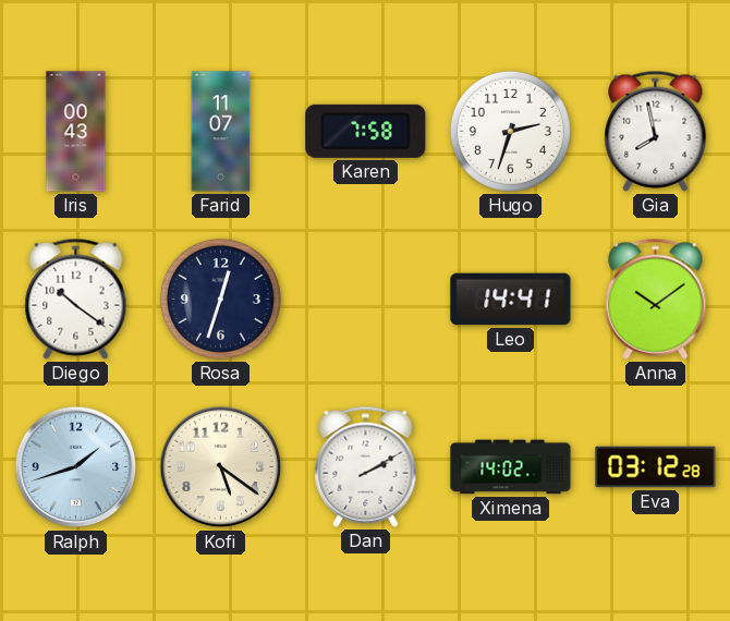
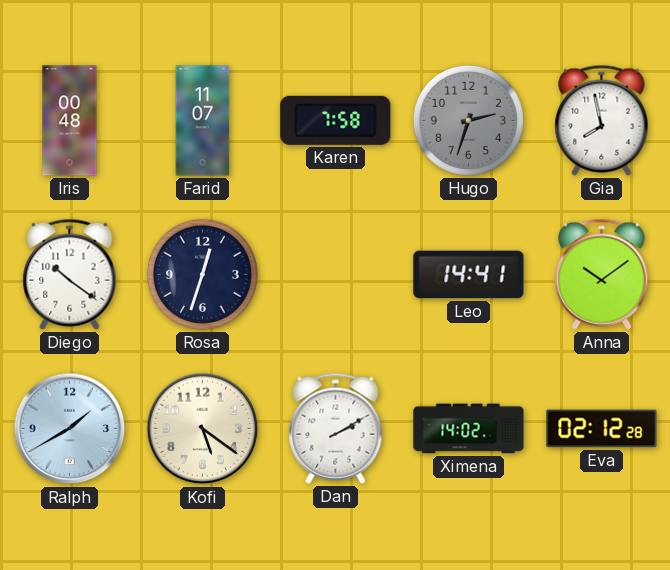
Iris: 00:43 -> 00:48 (70, 121)
Hugo dial: white -> grey (468, 120)
Ralph: 1:42 -> 1:40 (70, 429)
Eva: 03:12 -> 02:12 (602, 429)
